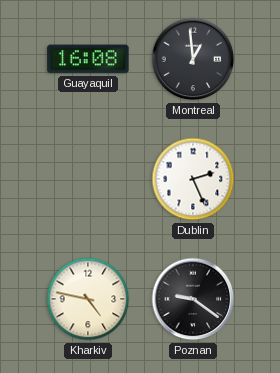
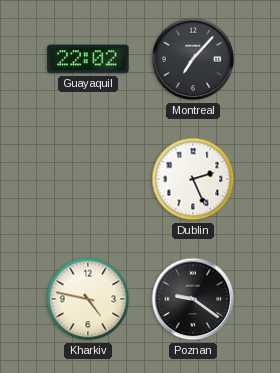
Guayaquil: 16:08 -> 22:02 (88, 59)
Montreal: 12:59 -> 7:07 (193, 59)
